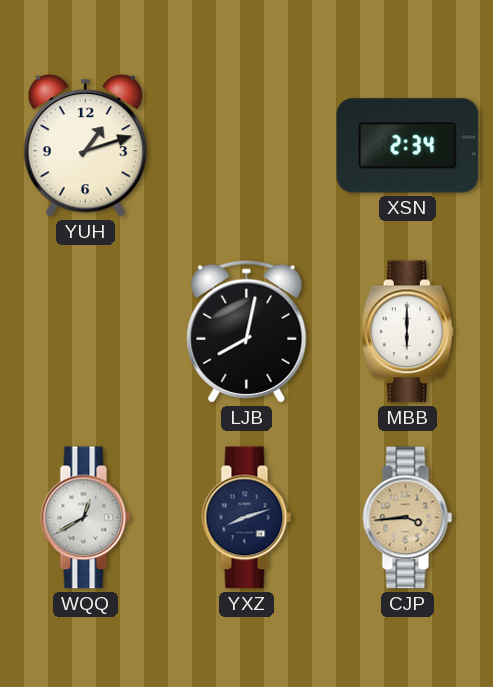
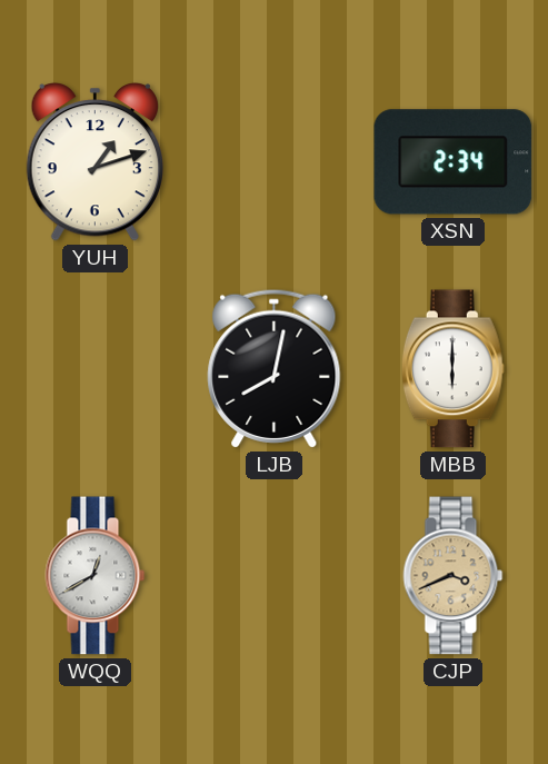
YXZ: 8:12 -> none (247, 518)
CJP: 3:44 -> 3:41 (454, 576)
